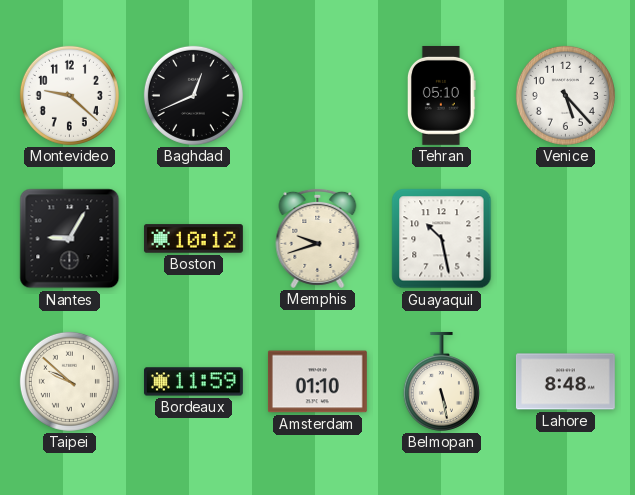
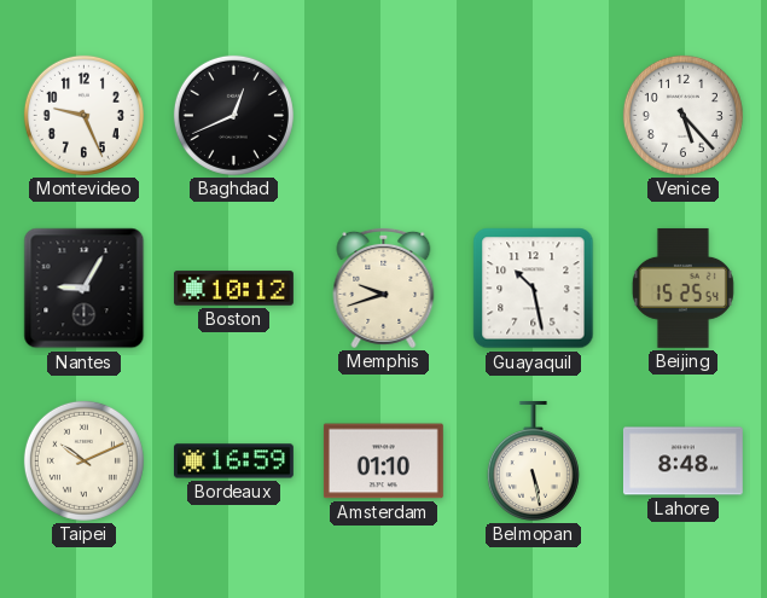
Montevideo: 9:22 -> 9:26 (83, 115)
Tehran: 05:10 -> none (442, 95)
Beijing: none -> 15:25 (682, 288)
Taipei: 9:52 -> 10:11 (83, 460)
Bordeaux: 11:59 -> 16:59 (233, 461)
